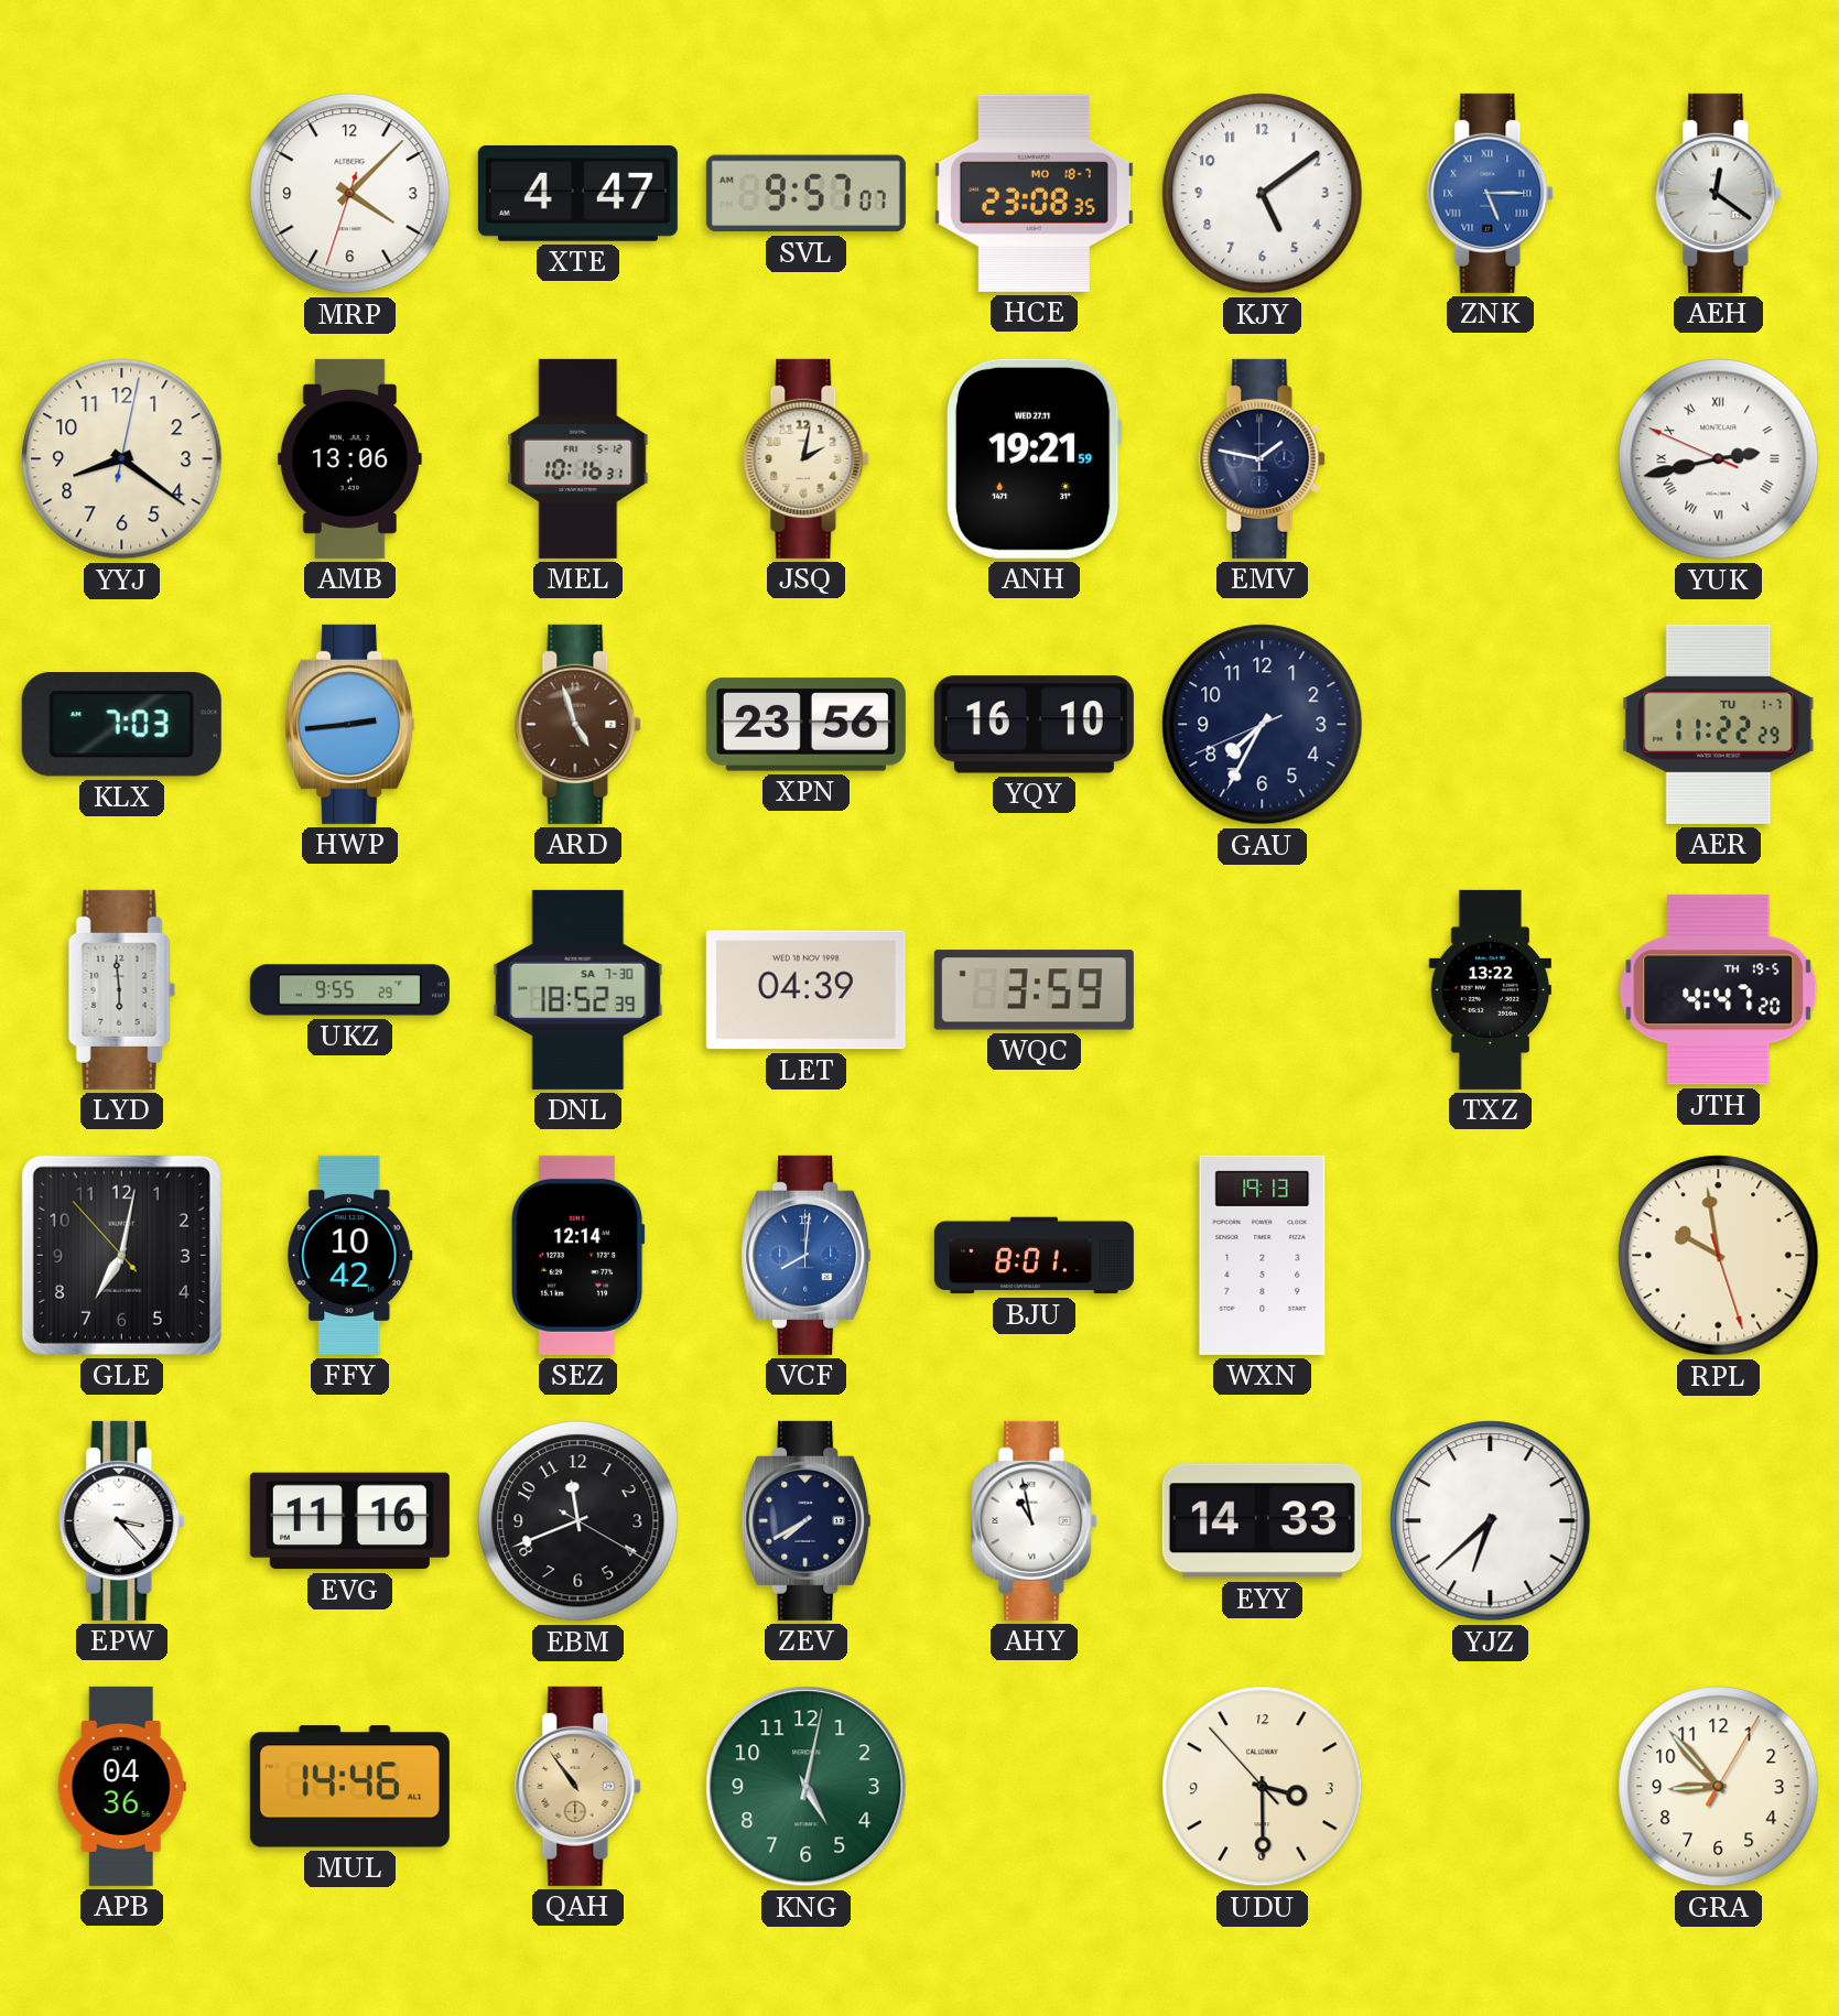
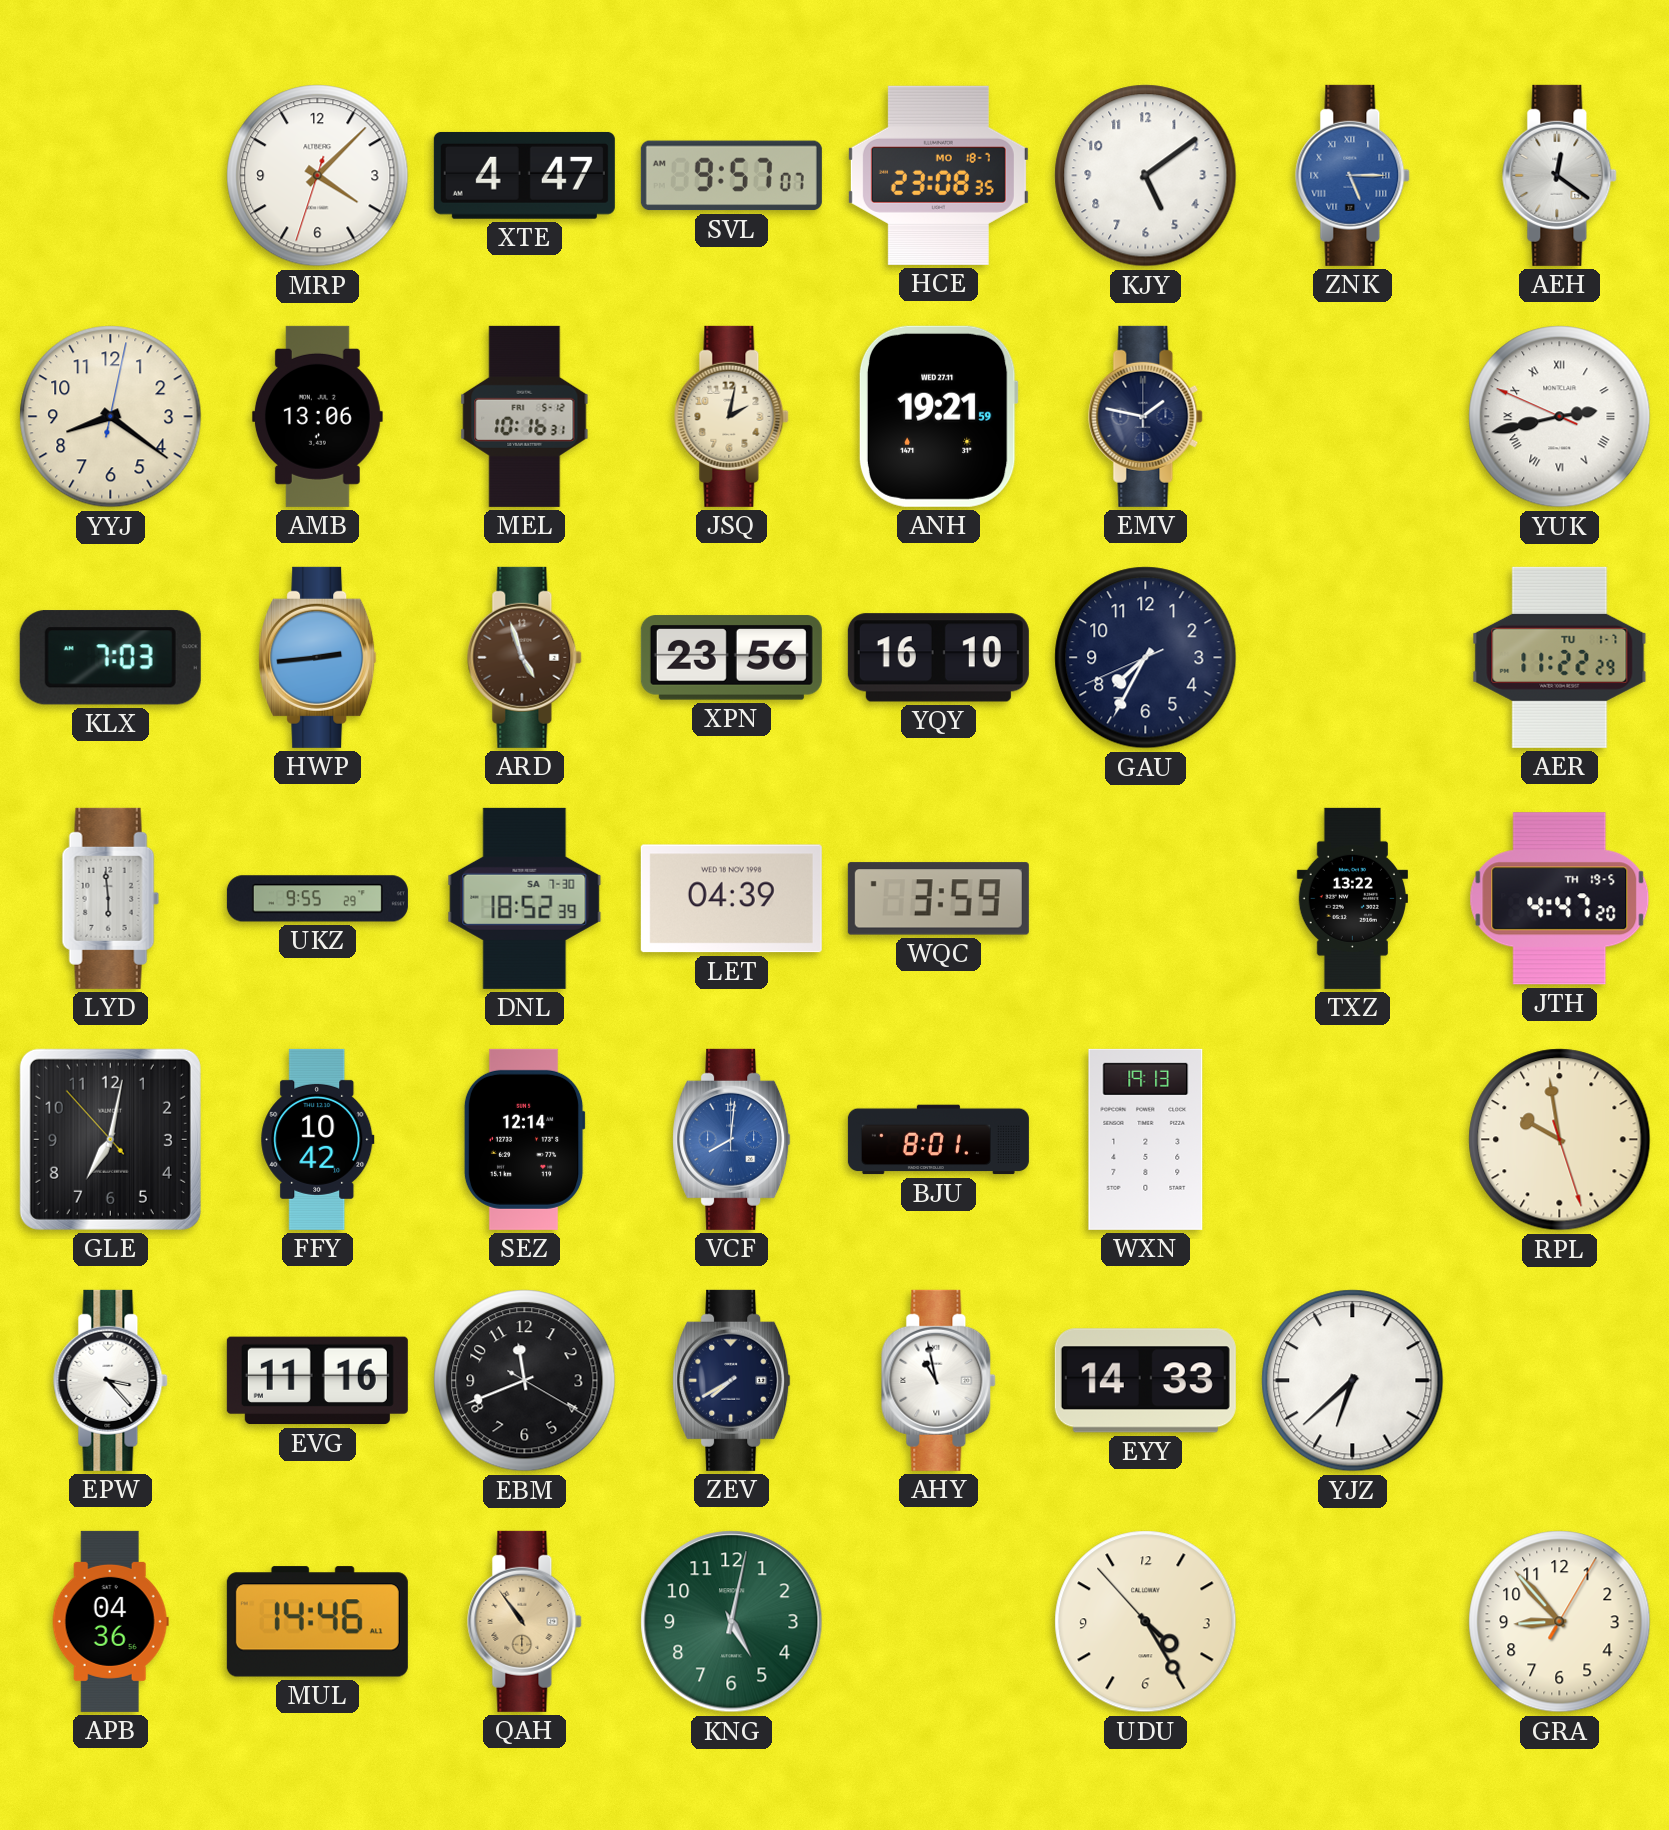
UDU: 3:29 -> 4:24 (1146, 1622)
